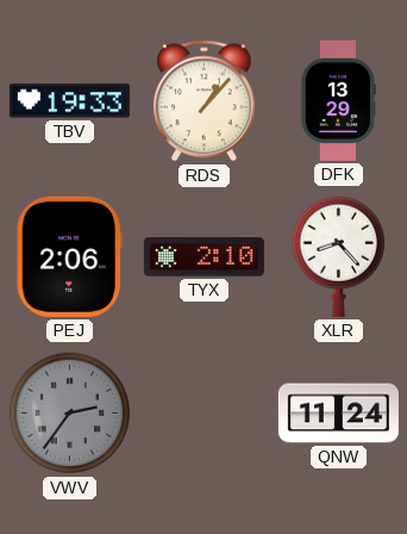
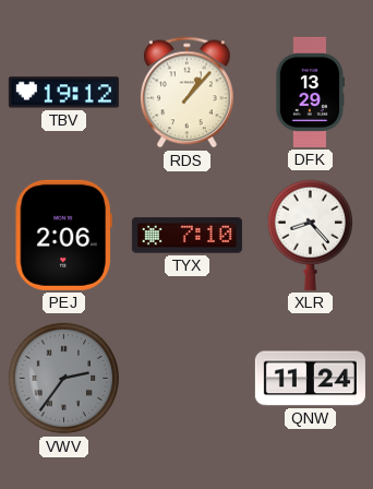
TBV: 19:33 -> 19:12 (63, 93)
TYX: 2:10 -> 7:10 (186, 236)
